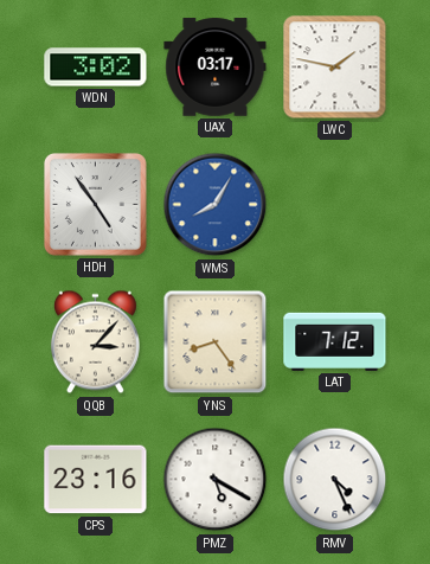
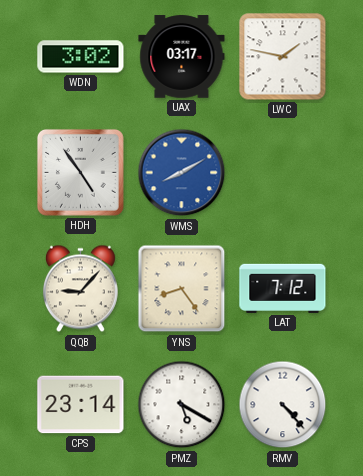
WMS: 8:05 -> 8:10 (182, 173)
QQB: 3:07 -> 9:07 (80, 289)
CPS: 23:16 -> 23:14 (81, 405)
RMV: 4:26 -> 4:23 (283, 405)
